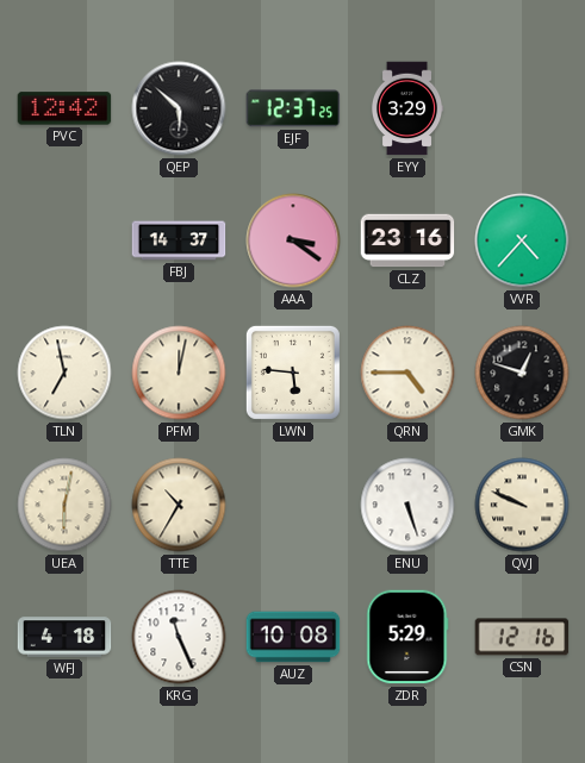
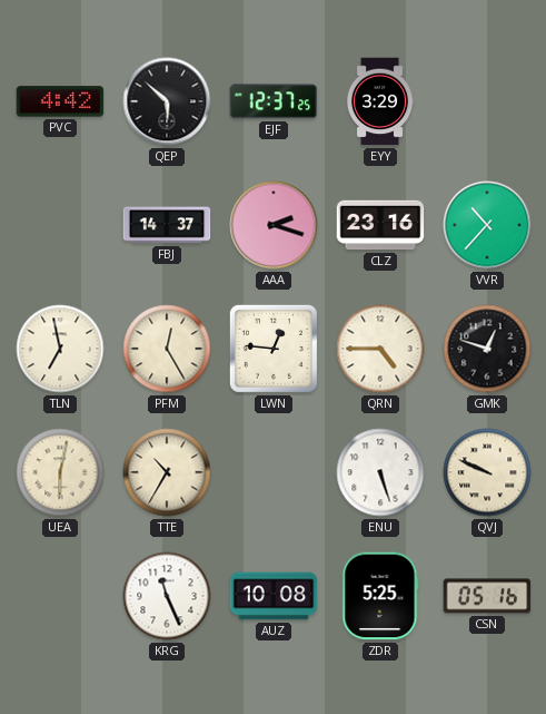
PVC: 12:42 -> 4:42 (60, 101)
AAA: 3:21 -> 2:18 (274, 225)
VVR: 4:37 -> 10:37 (487, 225)
PFM: 12:02 -> 12:25 (167, 349)
LWN: 5:46 -> 12:46 (274, 349)
WFJ: 4:18 -> none (64, 637)
ZDR: 5:29 -> 5:25 (380, 596)
CSN: 12:16 -> 05:16 (487, 596)
